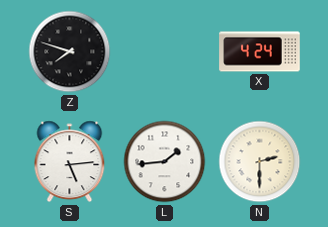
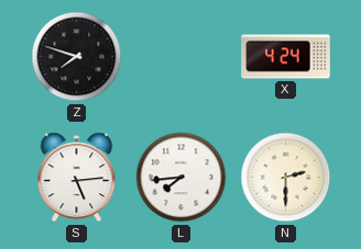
L: 1:44 -> 7:44 (182, 178)
